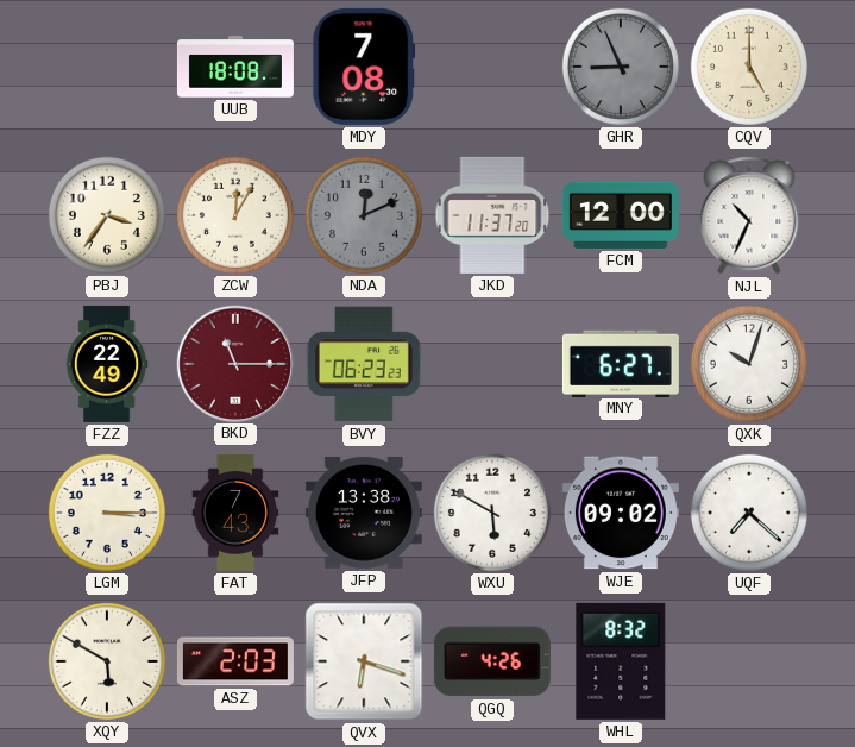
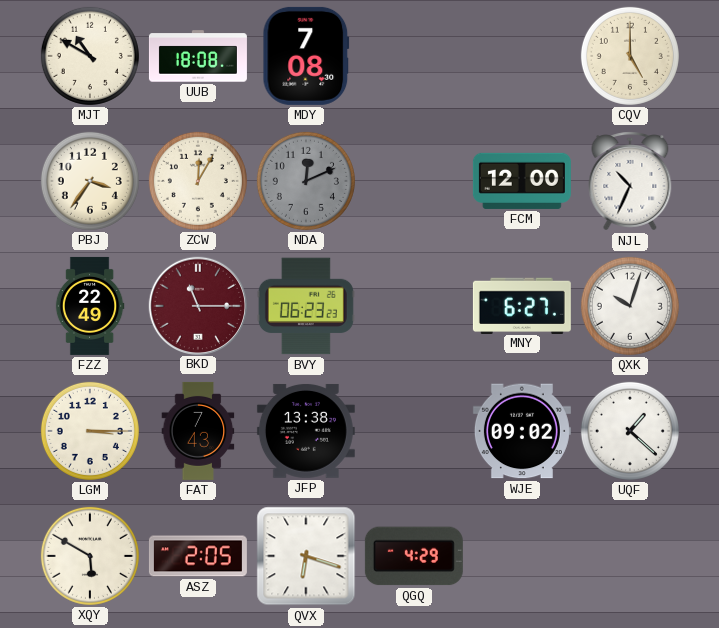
MJT: none -> 10:50 (90, 56)
GHR: 8:56 -> none (621, 67)
JKD: 11:37 -> none (492, 215)
WXU: 5:50 -> none (492, 513)
UQF: 7:22 -> 1:22 (630, 431)
ASZ: 2:03 -> 2:05 (198, 556)
QGQ: 4:26 -> 4:29 (414, 556)
WHL: 8:32 -> none (621, 661)
